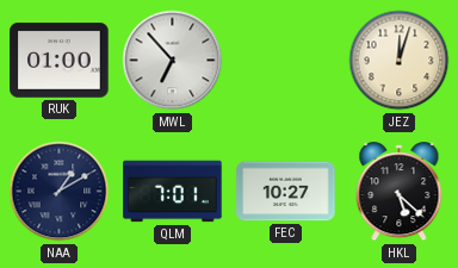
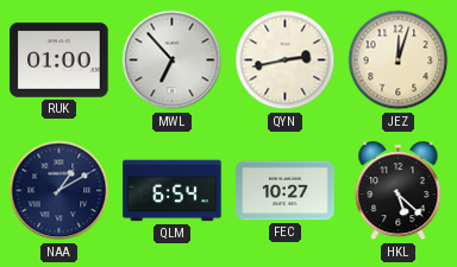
QYN: none -> 2:43 (286, 61)
QLM: 7:01 -> 6:54 (173, 191)
